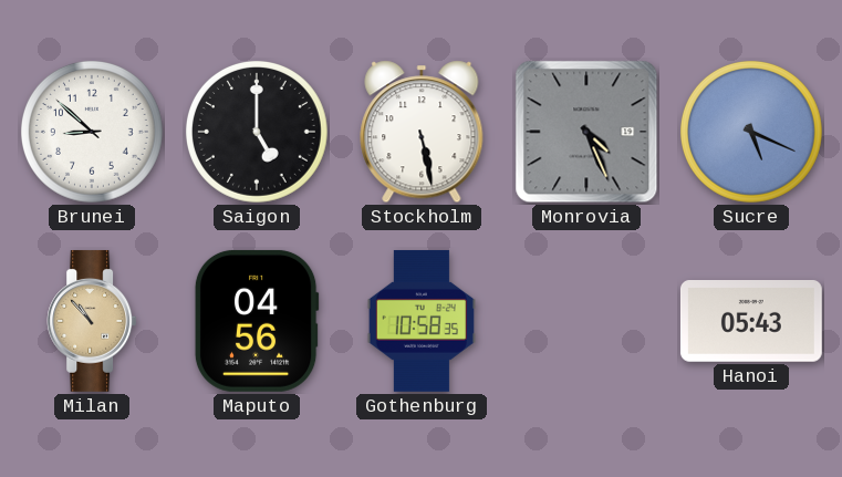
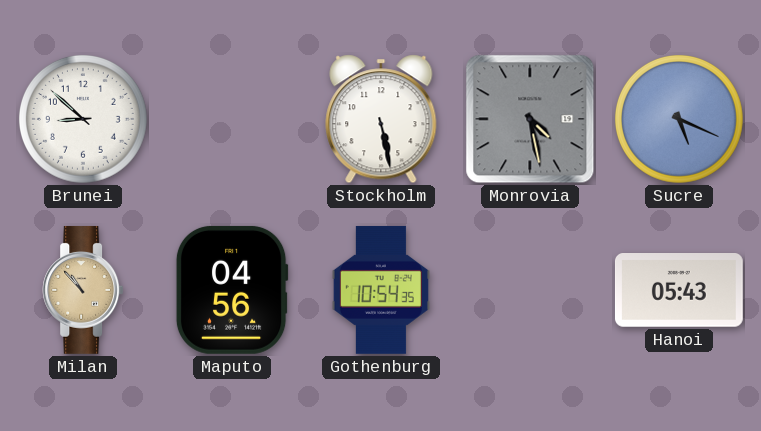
Saigon: 5:00 -> none (257, 132)
Monrovia: 4:26 -> 4:28 (530, 119)
Gothenburg: 10:58 -> 10:54 (381, 290)
